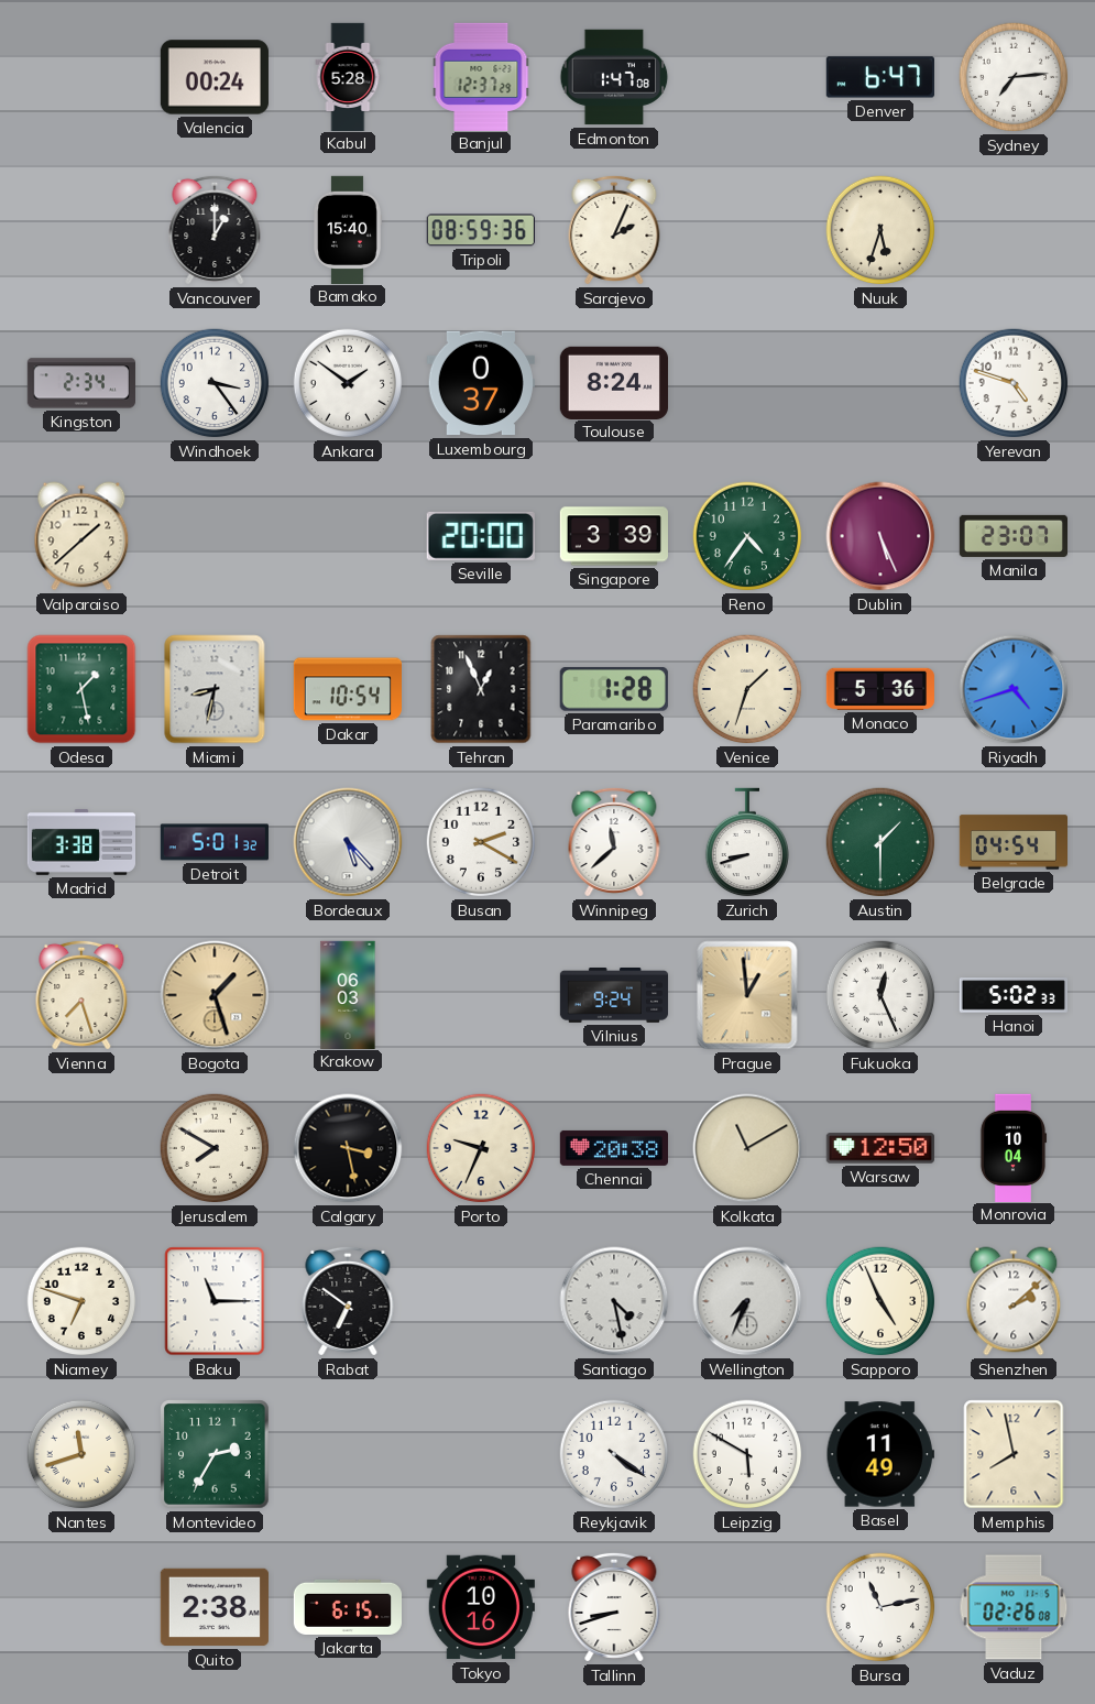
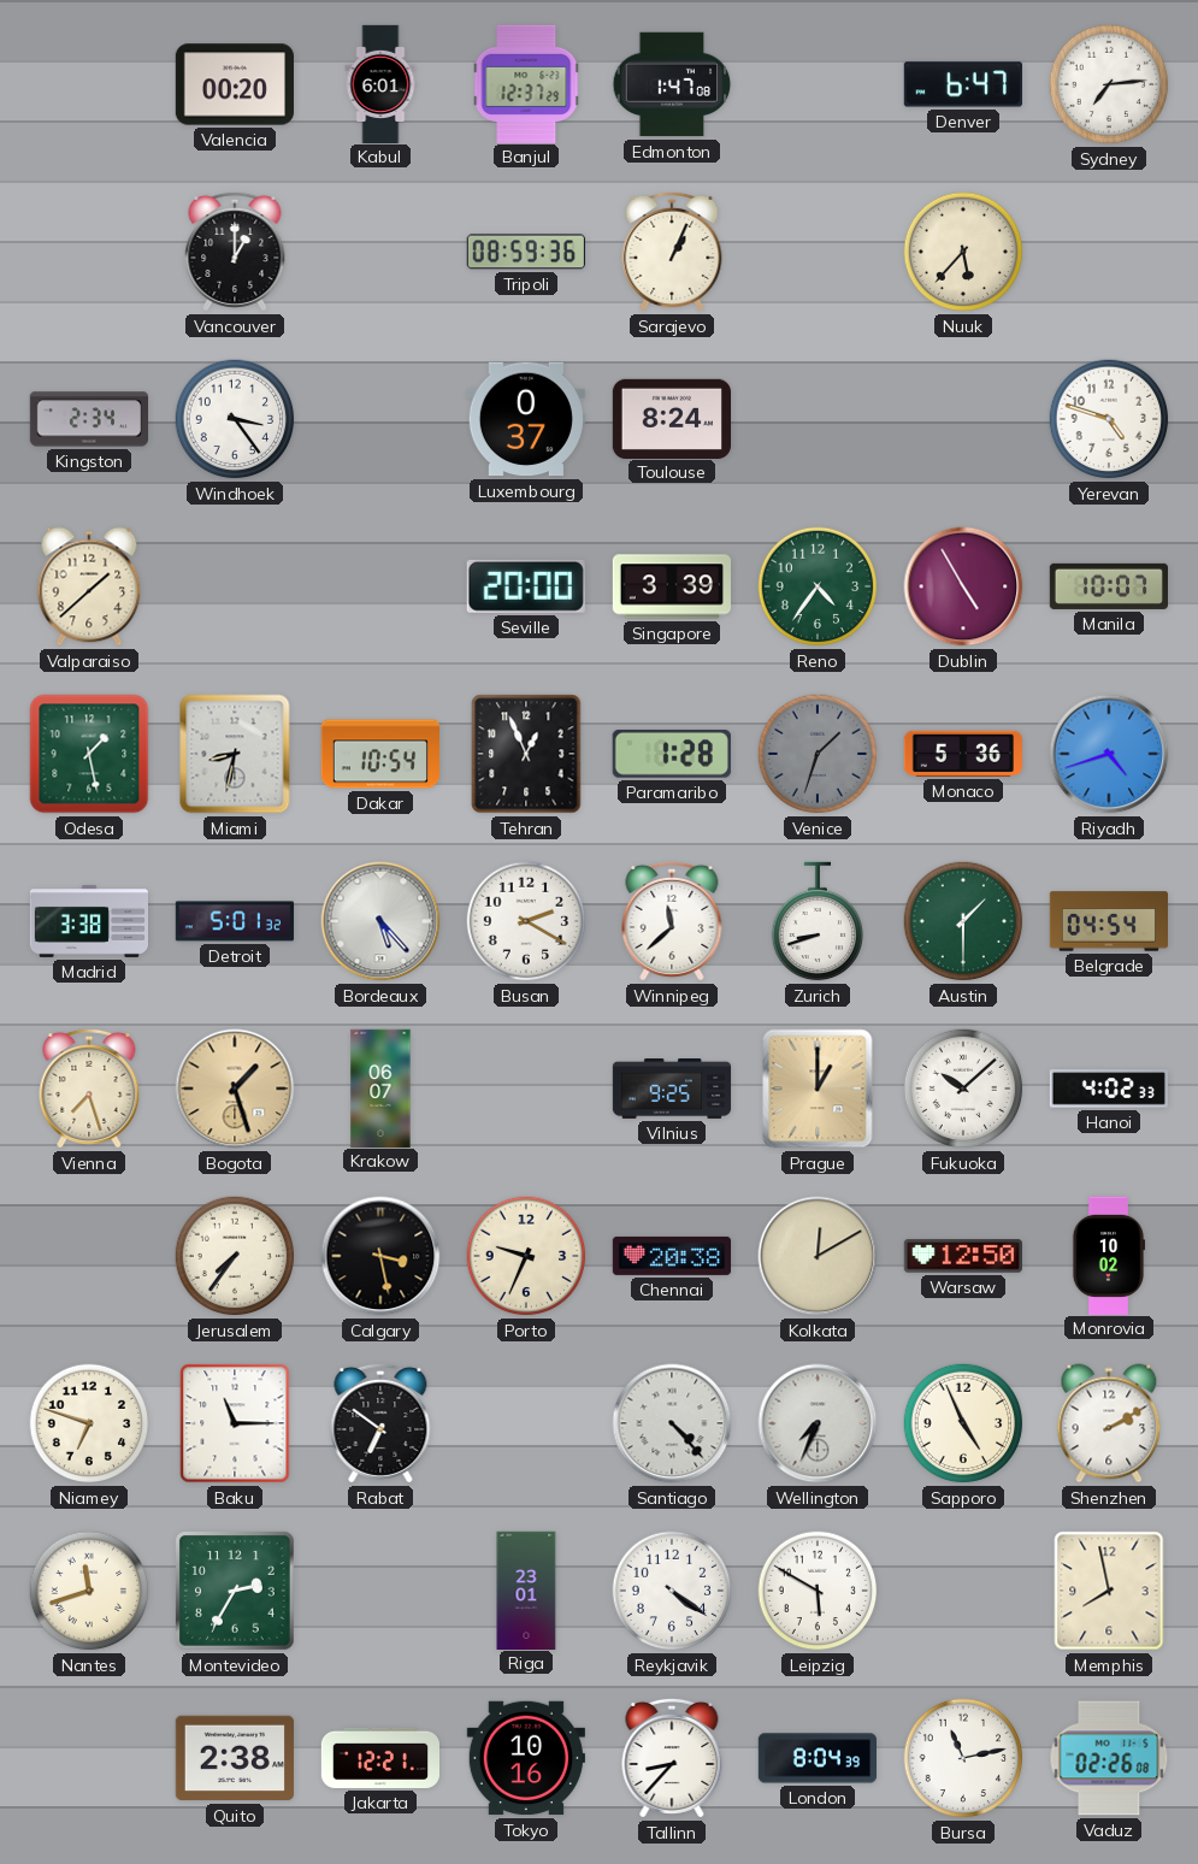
Valencia: 00:24 -> 00:20 (235, 84)
Kabul: 5:28 -> 6:01 (380, 83)
Bamako: 15:40 -> none (348, 229)
Sarajevo: 2:04 -> 1:04 (672, 252)
Nuuk: 5:33 -> 5:37 (963, 252)
Ankara: 1:51 -> none (348, 383)
Dublin: 5:26 -> 4:55 (963, 586)
Manila: 23:07 -> 10:07 (1108, 586)
Venice dial: cream -> grey (818, 754)
Krakow: 06:03 -> 06:07 (380, 1087)
Vilnius: 9:24 -> 9:25 (672, 1090)
Prague: 12:59 -> 1:00 (818, 1089)
Fukuoka: 12:26 -> 10:08 (963, 1089)
Hanoi: 5:02 -> 4:02 (1108, 1089)
Jerusalem: 7:50 -> 7:36 (235, 1256)
Kolkata: 11:10 -> 12:10 (818, 1256)
Monrovia: 10:04 -> 10:02 (1109, 1255)
Santiago: 4:28 -> 4:23 (672, 1423)
Shenzhen: 2:08 -> 2:10 (1109, 1423)
Riga: none -> 23:01 (526, 1589)
Basel: 11:49 -> none (880, 1454)
Jakarta: 6:15 -> 12:21 (379, 1758)
Tallinn: 8:42 -> 8:37 (672, 1758)
London: none -> 8:04 (816, 1758)
